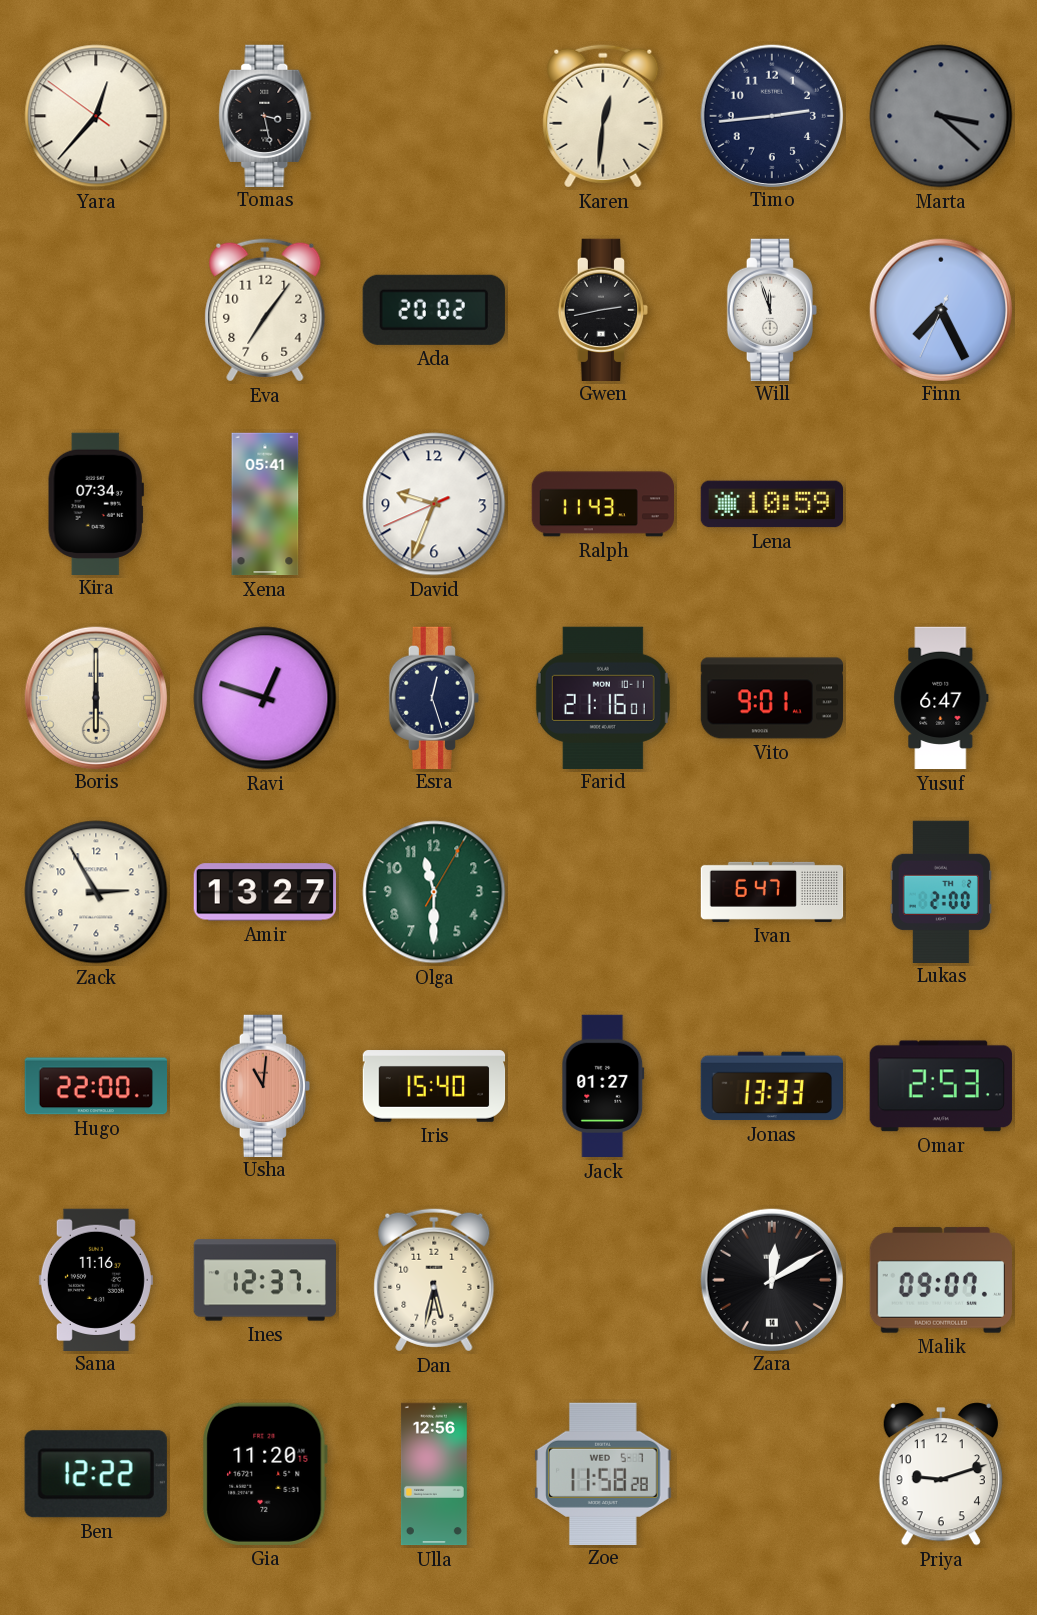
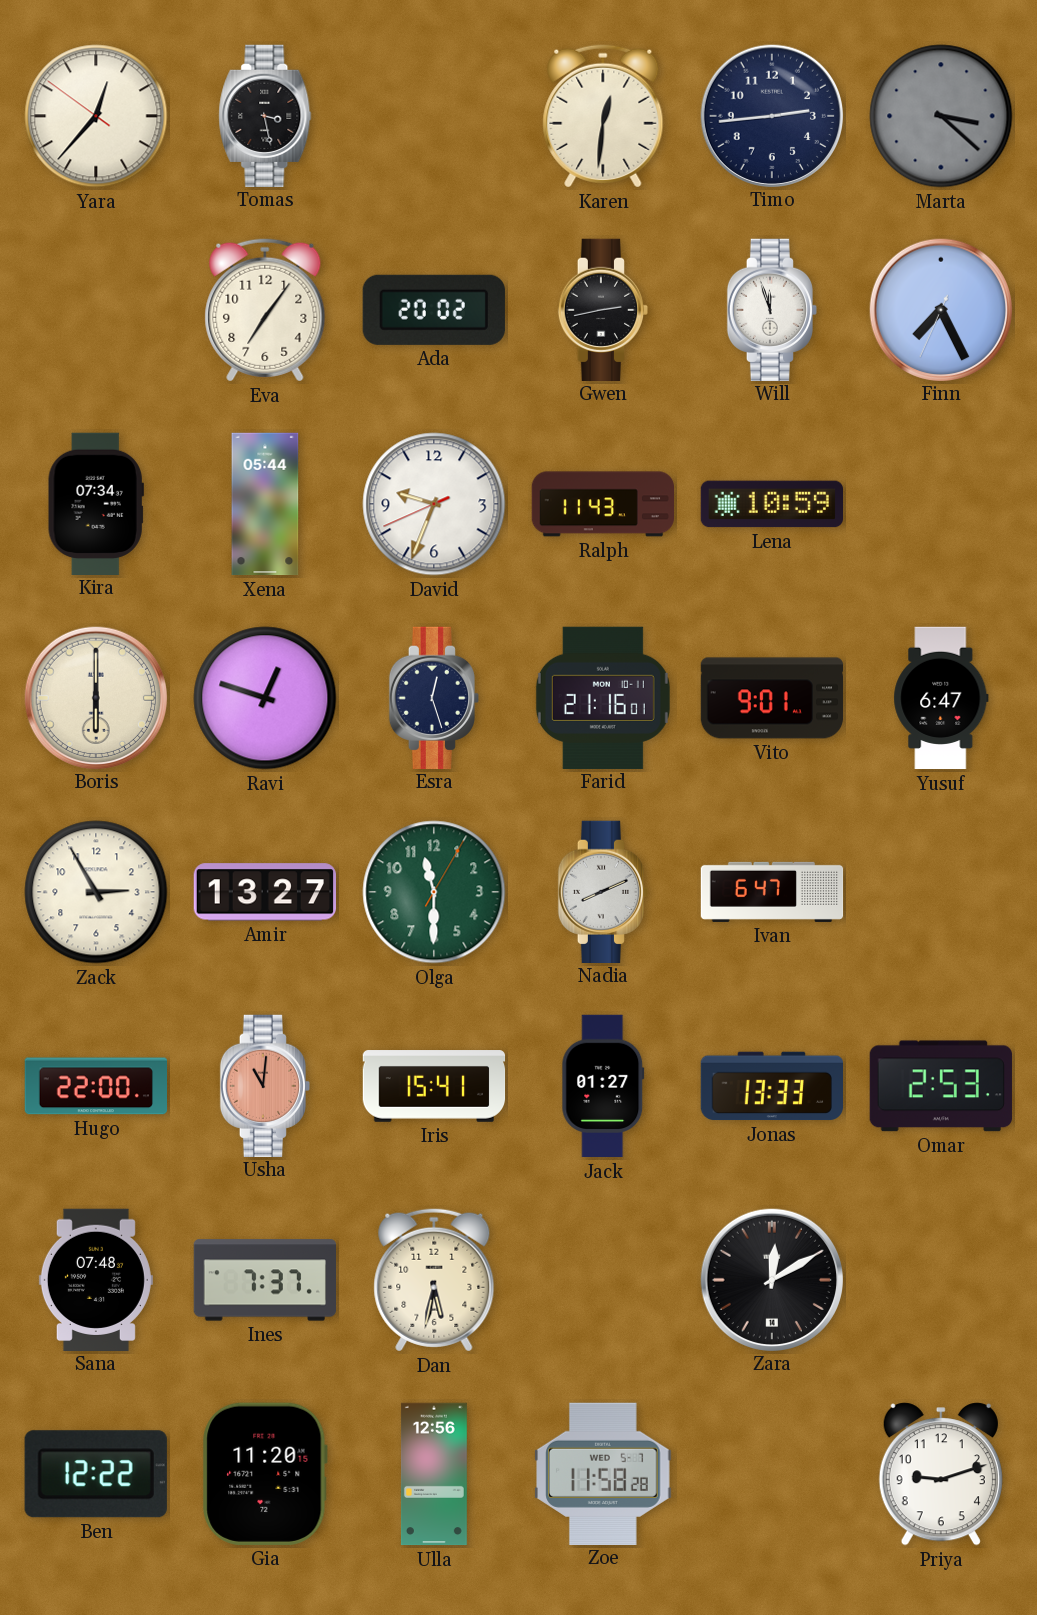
Xena: 05:41 -> 05:44 (265, 504)
Nadia: none -> 8:11 (602, 891)
Lukas: 2:00 -> none (940, 891)
Iris: 15:40 -> 15:41 (434, 1086)
Sana: 11:16 -> 07:48 (96, 1279)
Ines: 12:37 -> 7:37 (264, 1280)
Malik: 09:07 -> none (940, 1280)
